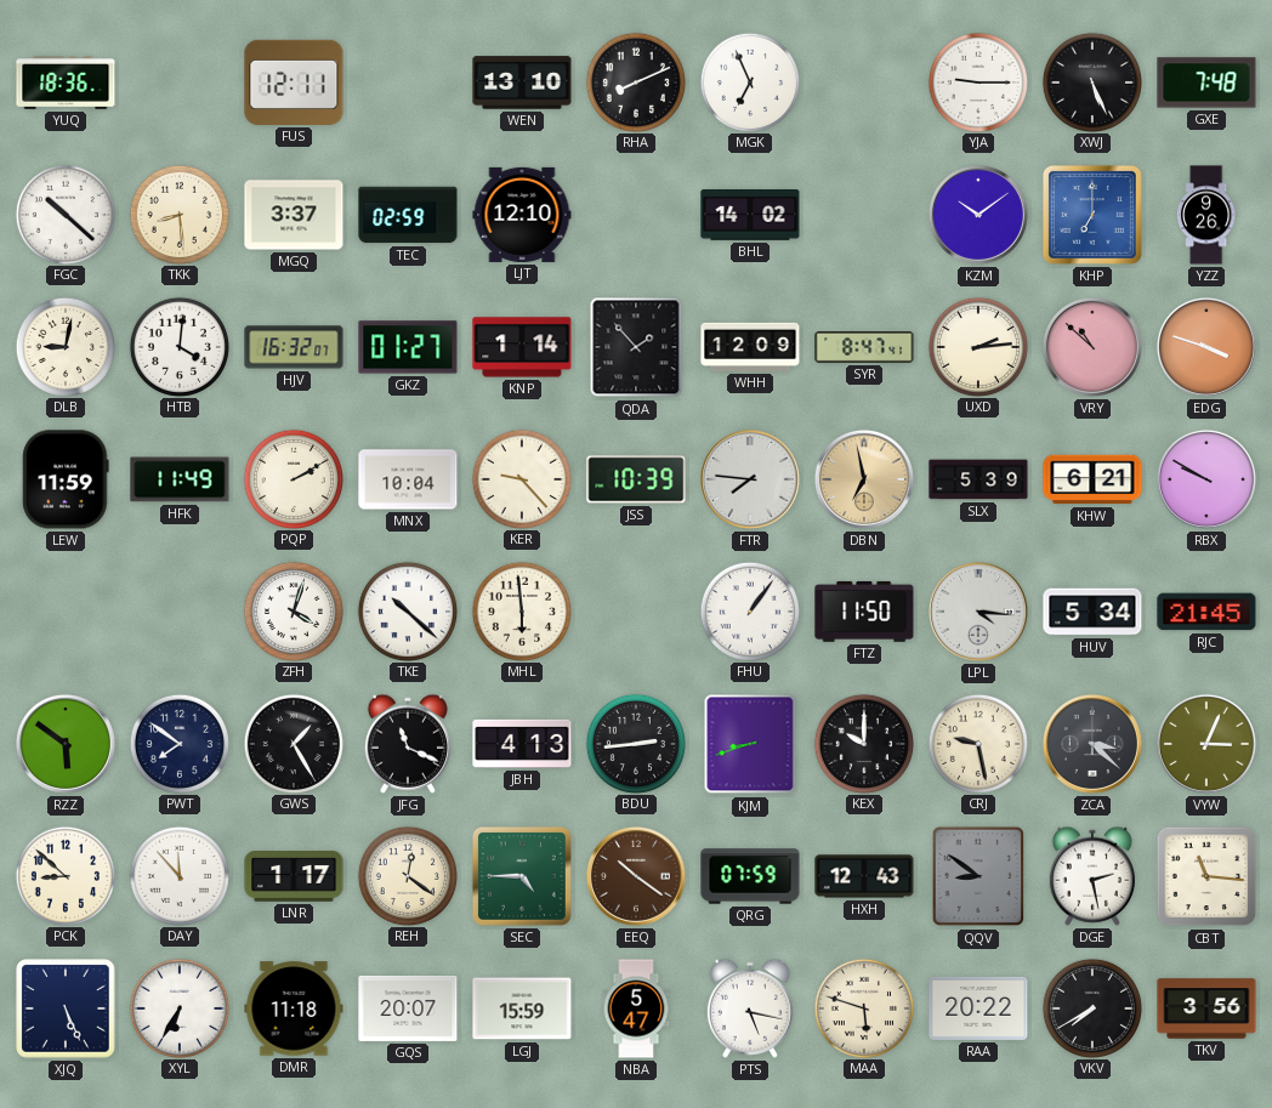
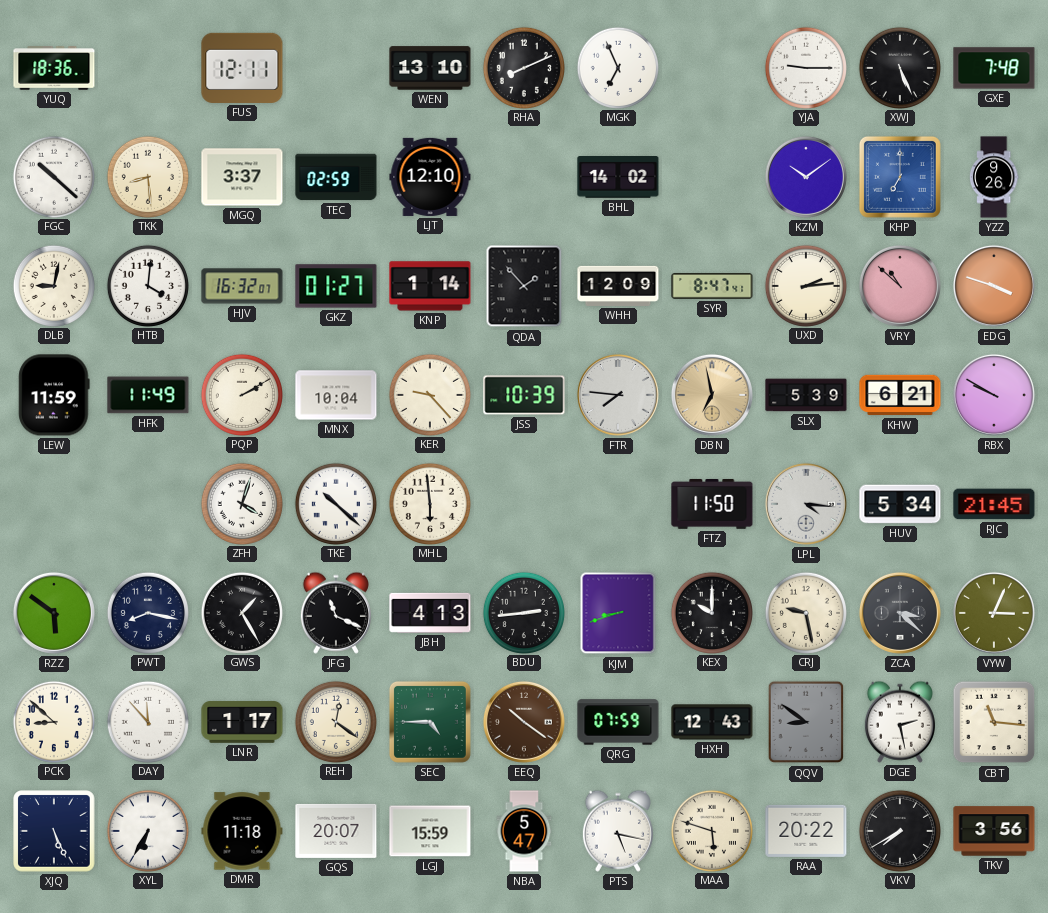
FHU: 1:06 -> none (749, 610)
PWT: 7:51 -> 8:17 (147, 612)
